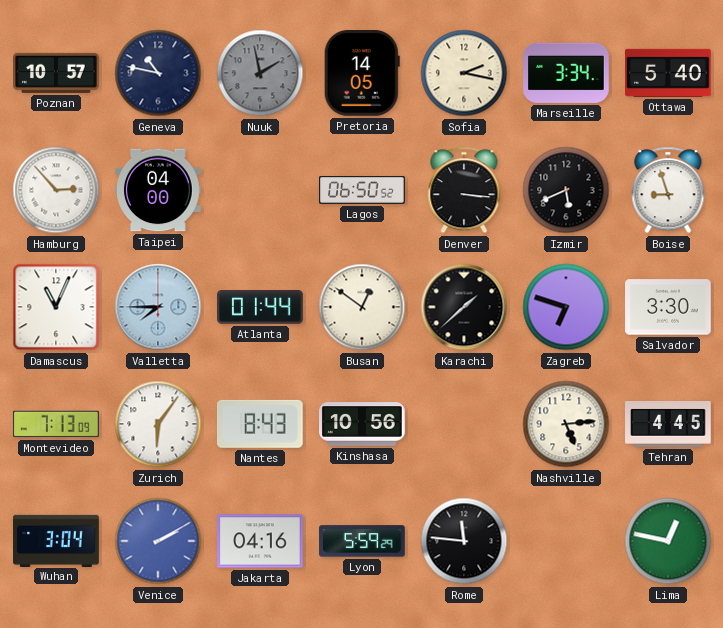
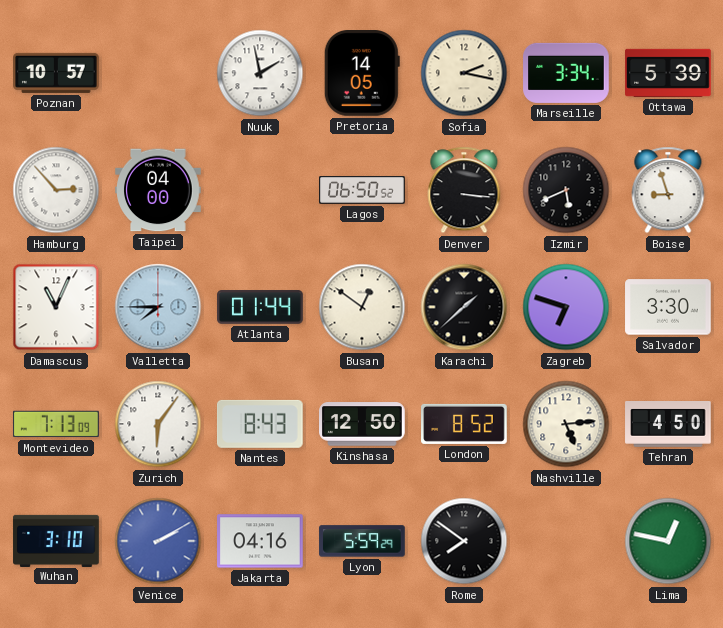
Geneva: 10:47 -> none (158, 73)
Nuuk dial: grey -> white (260, 73)
Ottawa: 5:40 -> 5:39 (668, 73)
Kinshasa: 10:56 -> 12:50 (362, 424)
London: none -> 8:52 (464, 424)
Tehran: 4:45 -> 4:50 (668, 425)
Wuhan: 3:04 -> 3:10 (56, 540)
Rome: 11:46 -> 7:51 (464, 541)
